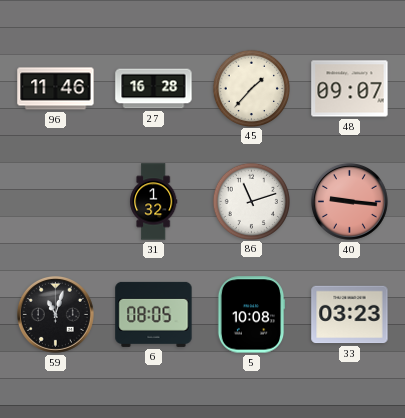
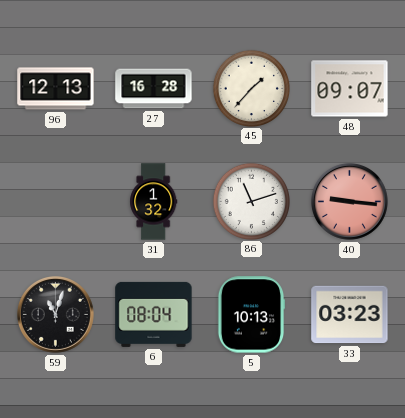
96: 11:46 -> 12:13 (56, 89)
6: 08:05 -> 08:04 (154, 314)
5: 10:08 -> 10:13 (251, 315)
